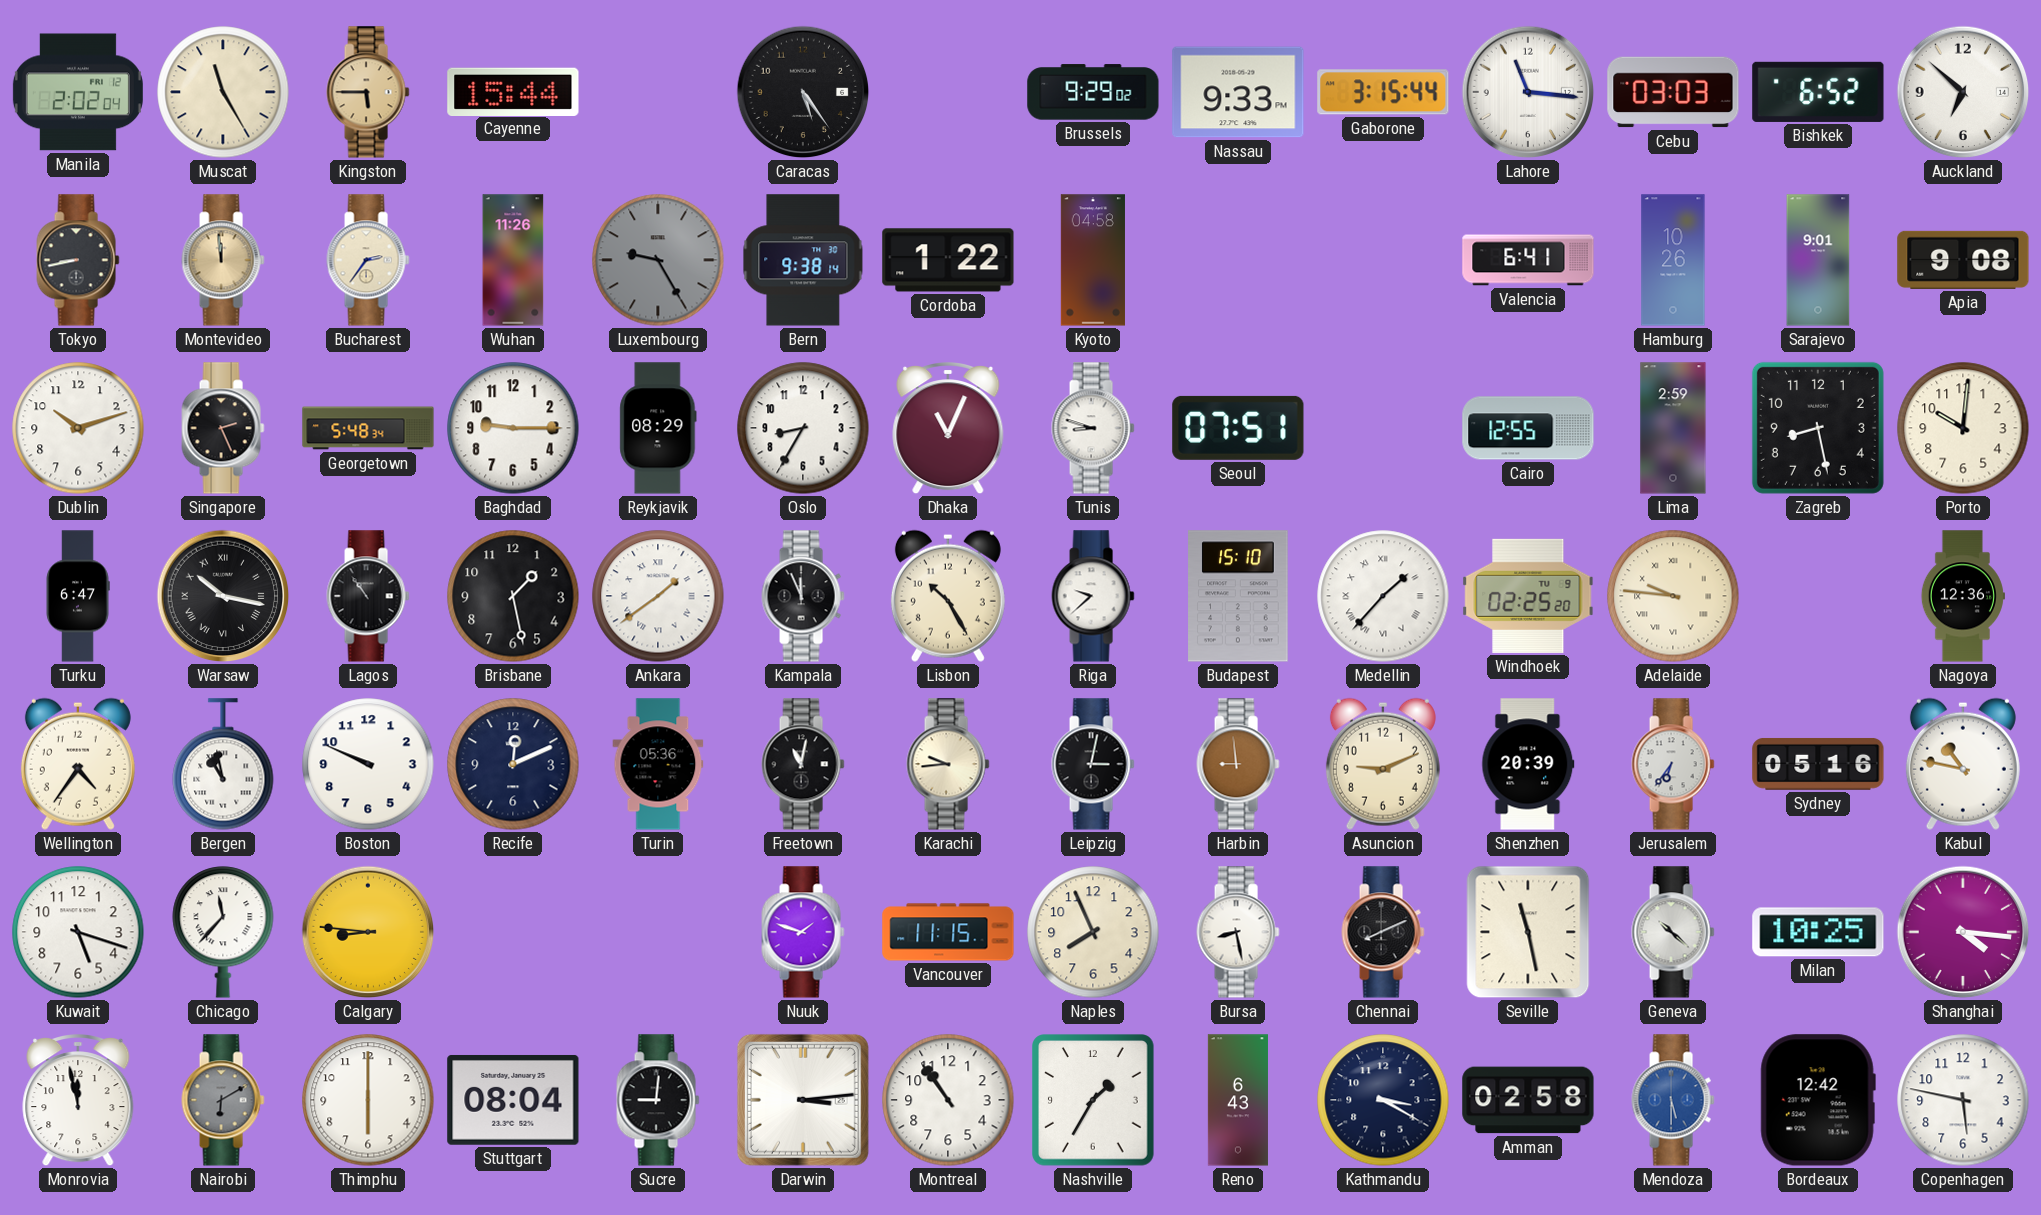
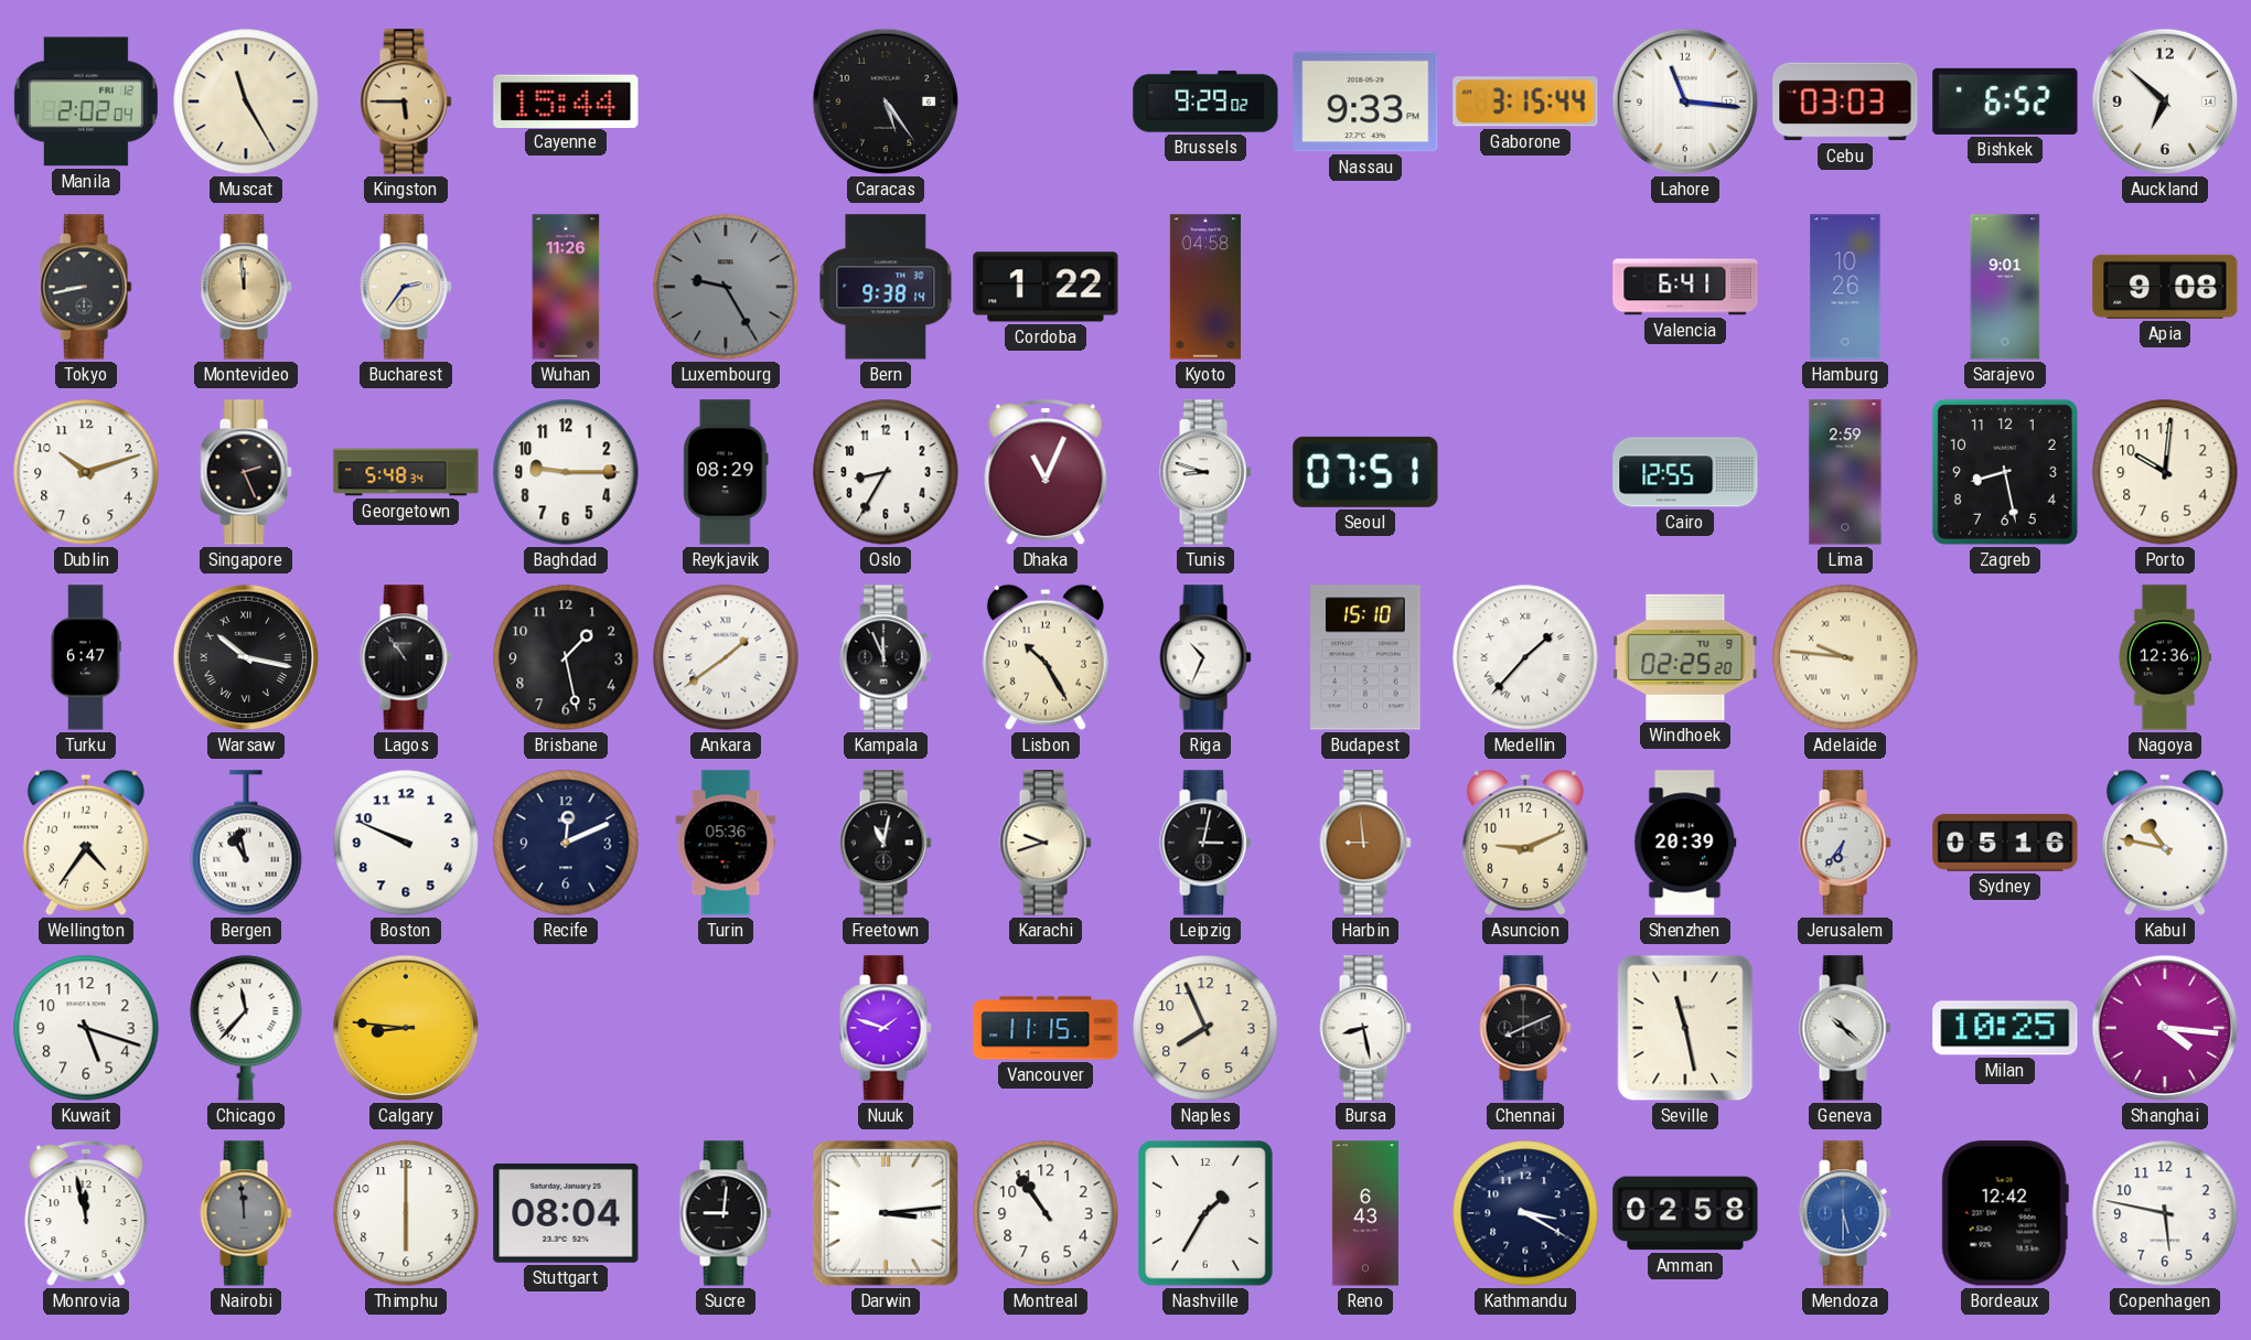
Riga: 9:38 -> 10:34 (1205, 657)
Karachi: 9:44 -> 9:42 (1046, 843)
Nairobi: 6:10 -> 11:59 (246, 1213)
